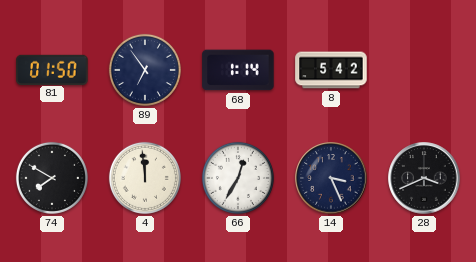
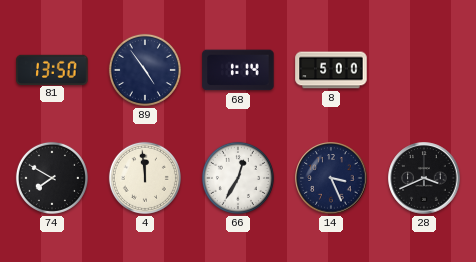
81: 01:50 -> 13:50 (52, 69)
89: 6:54 -> 4:54 (145, 70)
8: 5:42 -> 5:00 (331, 70)
